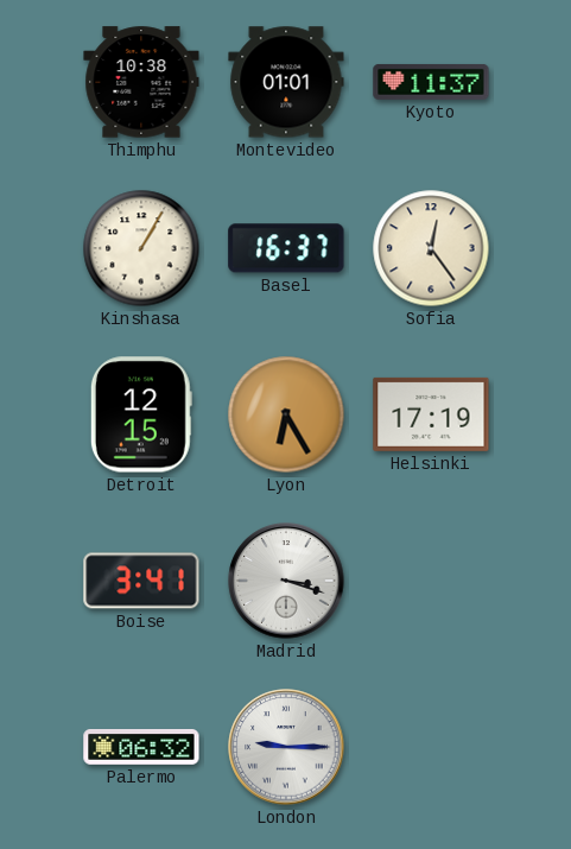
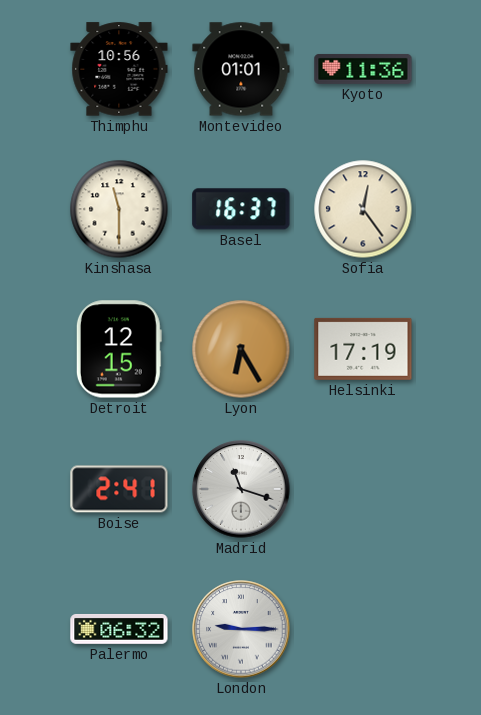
Thimphu: 10:38 -> 10:56 (119, 69)
Kyoto: 11:37 -> 11:36 (363, 69)
Kinshasa: 1:05 -> 11:30 (119, 209)
Boise: 3:41 -> 2:41 (119, 489)
Madrid: 3:18 -> 11:18 (241, 489)
